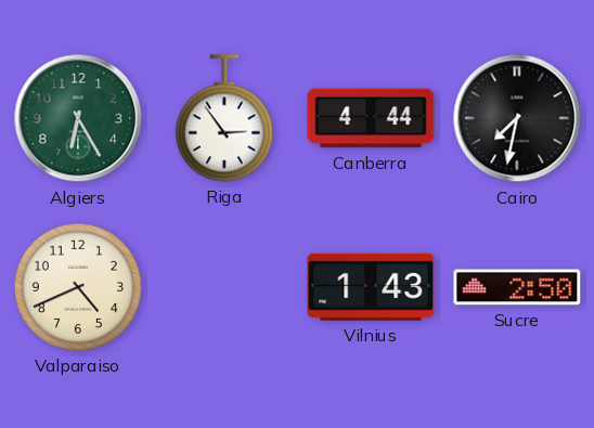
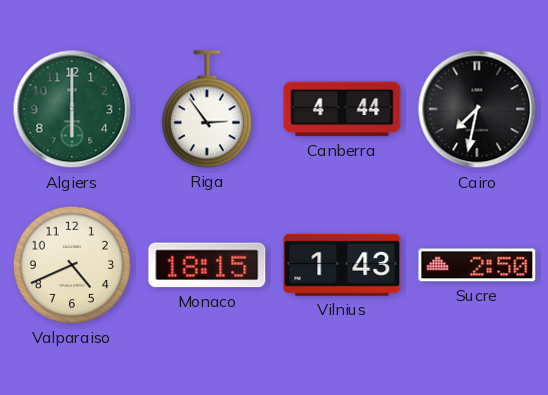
Algiers: 6:25 -> 6:00 (72, 109)
Monaco: none -> 18:15 (207, 265)
